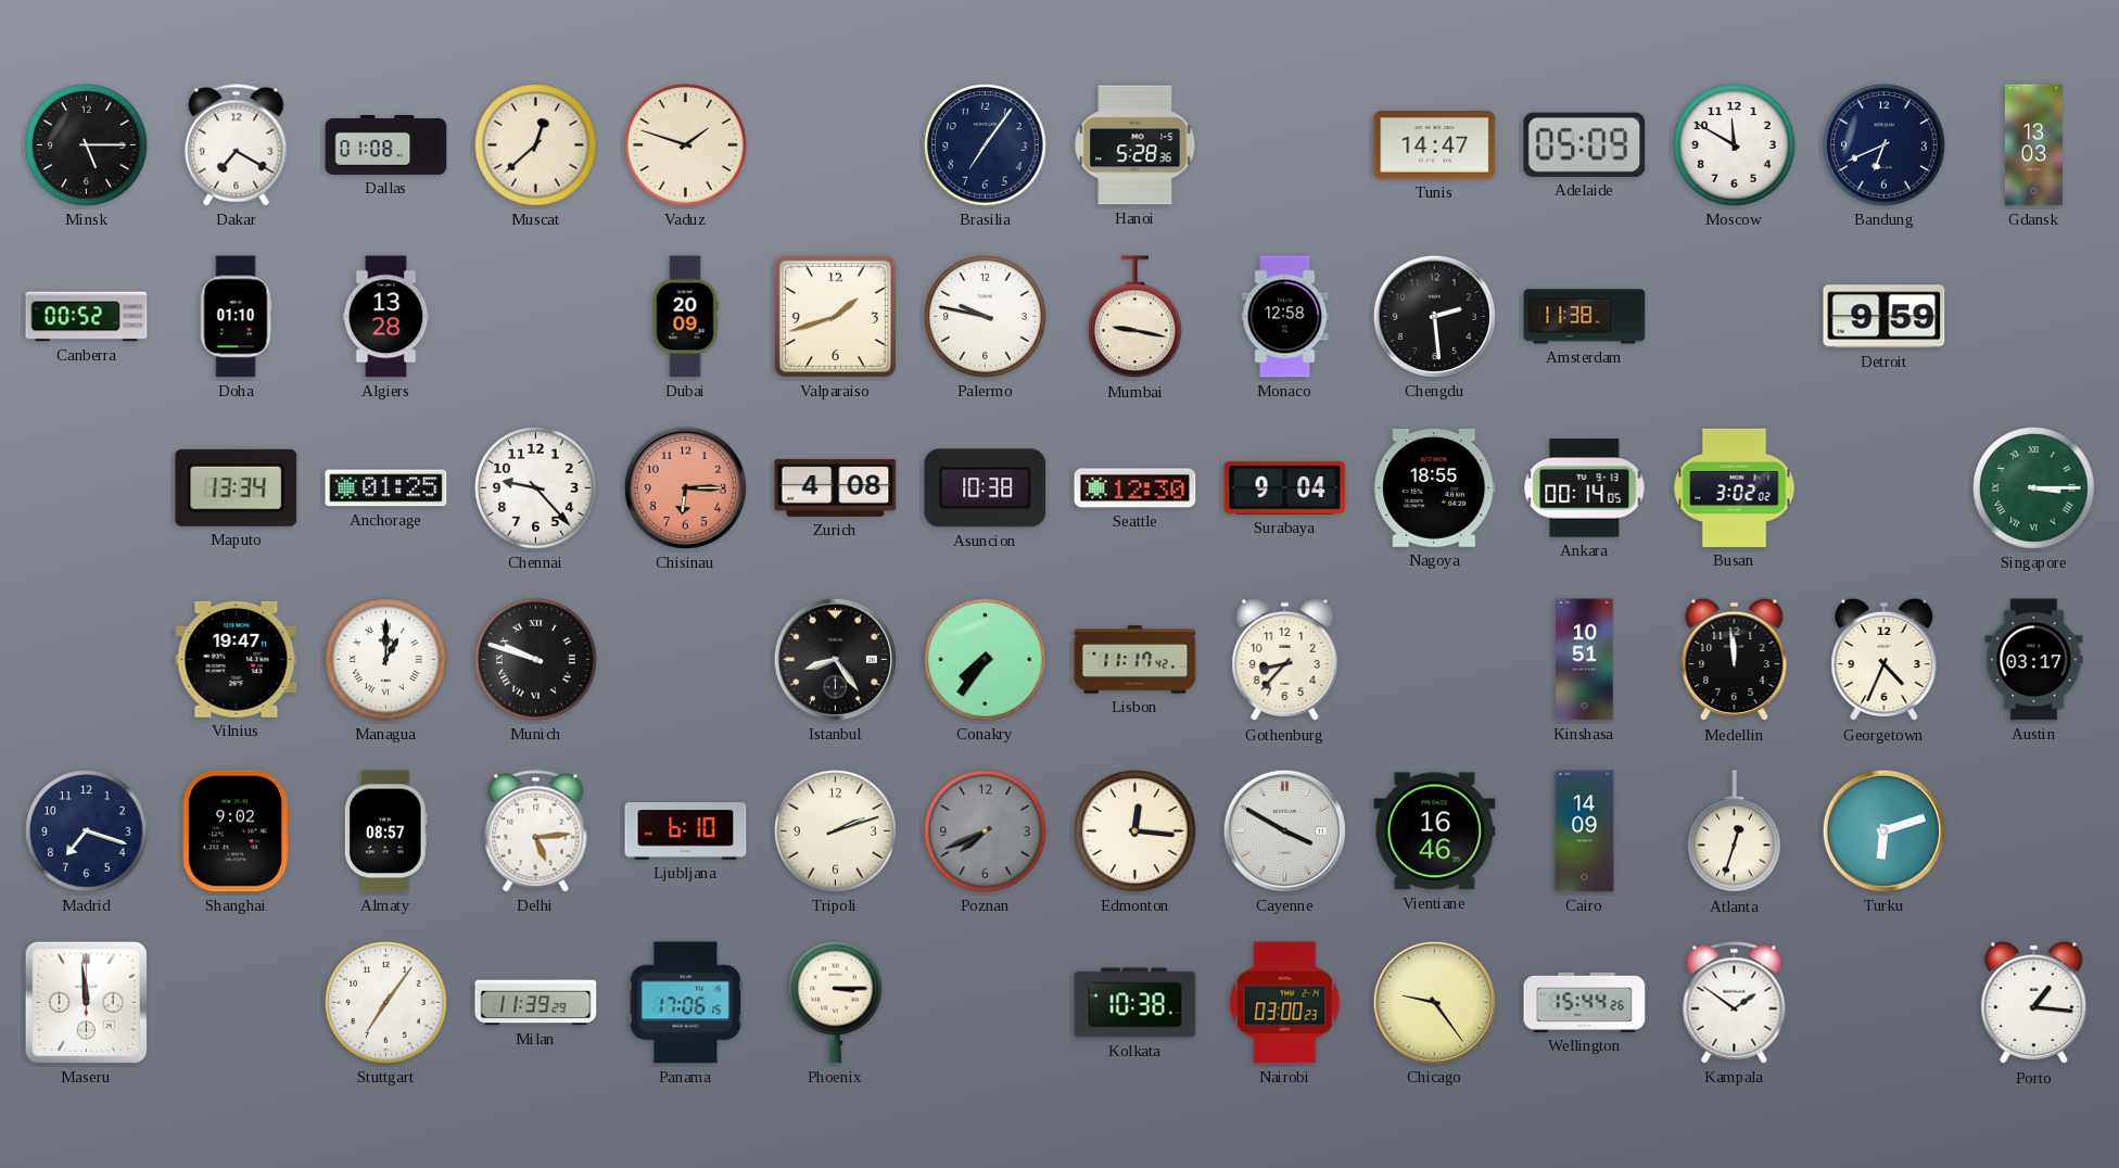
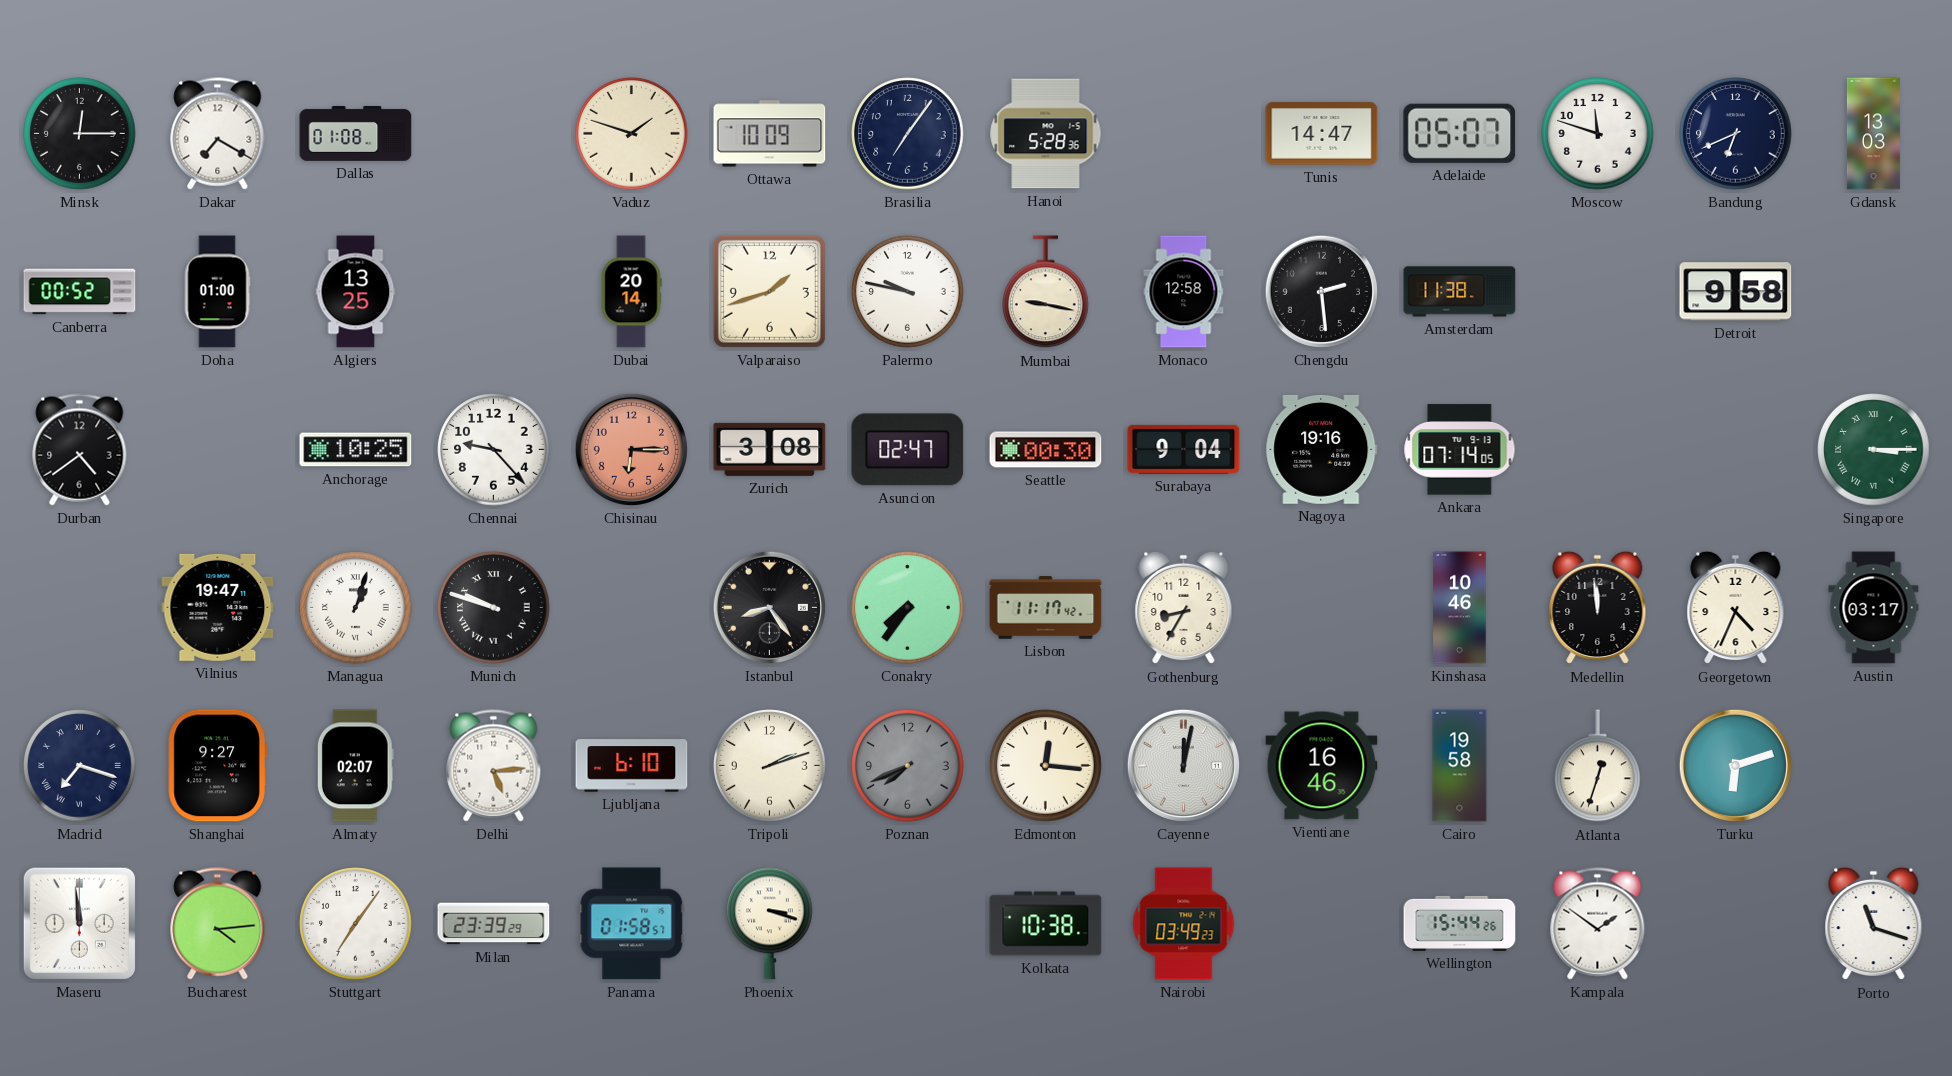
Minsk: 5:15 -> 12:15 (80, 134)
Muscat: 12:38 -> none (536, 145)
Ottawa: none -> 10:09 (770, 134)
Adelaide: 05:09 -> 05:07 (1460, 133)
Moscow: 11:50 -> 11:48 (1598, 134)
Doha: 01:10 -> 01:00 (217, 292)
Algiers: 13:28 -> 13:25 (356, 292)
Dubai: 20:09 -> 20:14 (631, 292)
Detroit: 9:59 -> 9:58 (1736, 292)
Durban: none -> 4:39 (80, 450)
Maputo: 13:34 -> none (237, 487)
Anchorage: 01:25 -> 10:25 (356, 450)
Zurich: 4:08 -> 3:08 (770, 449)
Asuncion: 10:38 -> 02:47 (908, 450)
Seattle: 12:30 -> 00:30 (1046, 450)
Nagoya: 18:55 -> 19:16 (1322, 449)
Ankara: 00:14 -> 07:14 (1460, 450)
Busan: 3:02 -> none (1735, 487)
Managua: 1:00 -> 1:03 (356, 608)
Gothenburg: 8:37 -> 8:35 (1184, 608)
Kinshasa: 10:51 -> 10:46 (1460, 608)
Madrid numerals: Arabic -> Roman (80, 766)
Shanghai: 9:02 -> 9:27 (217, 766)
Almaty: 08:57 -> 02:07 (355, 766)
Cayenne: 3:50 -> 12:02 (1183, 765)
Cairo: 14:09 -> 19:58 (1460, 766)
Bucharest: none -> 4:14 (218, 924)
Milan: 11:39 -> 23:39 (494, 924)
Panama: 17:06 -> 01:58 (632, 924)
Phoenix: 3:15 -> 3:18 (770, 923)
Nairobi: 03:00 -> 03:49 (1184, 924)
Chicago: 9:24 -> none (1434, 1002)
Porto: 1:16 -> 11:18 (1874, 924)
